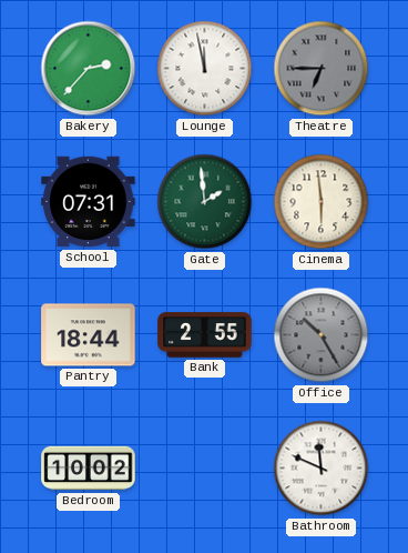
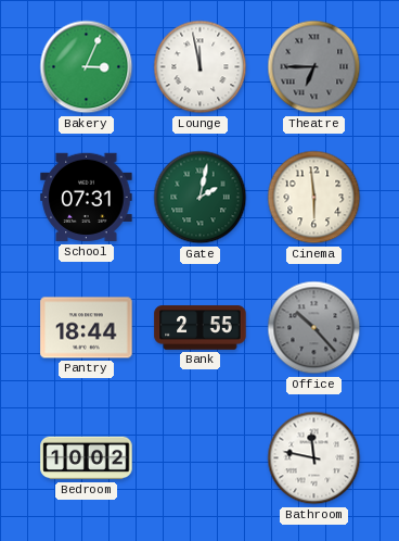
Bakery: 2:37 -> 3:04 (87, 67)
Gate: 1:59 -> 2:02 (201, 198)
Office: 10:25 -> 10:23 (314, 328)
Bathroom: 11:49 -> 11:47 (314, 458)
